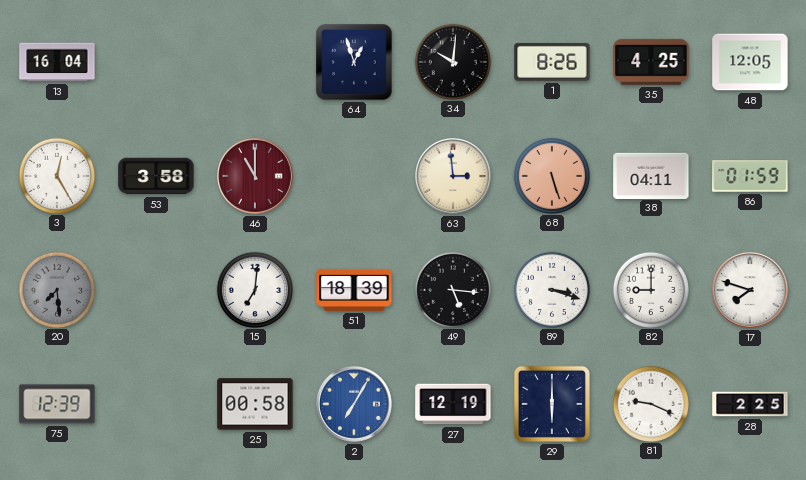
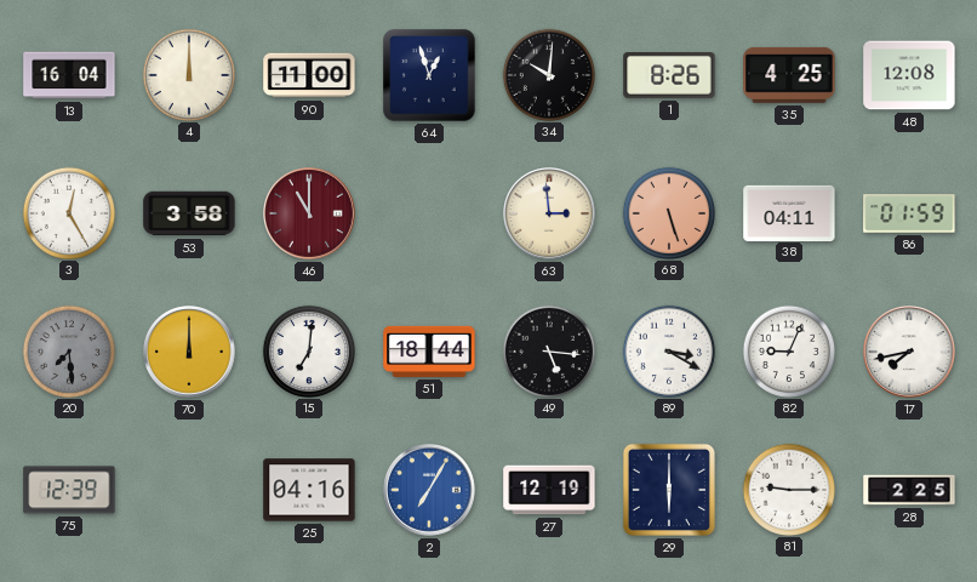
4: none -> 12:00 (188, 74)
90: none -> 11:00 (309, 75)
48: 12:05 -> 12:08 (909, 75)
70: none -> 12:00 (190, 353)
51: 18:39 -> 18:44 (429, 352)
89: 3:18 -> 3:20 (668, 350)
82: 9:00 -> 9:04 (788, 350)
17: 7:48 -> 7:43 (910, 353)
25: 00:58 -> 04:16 (309, 490)
81: 9:19 -> 9:15 (788, 489)
